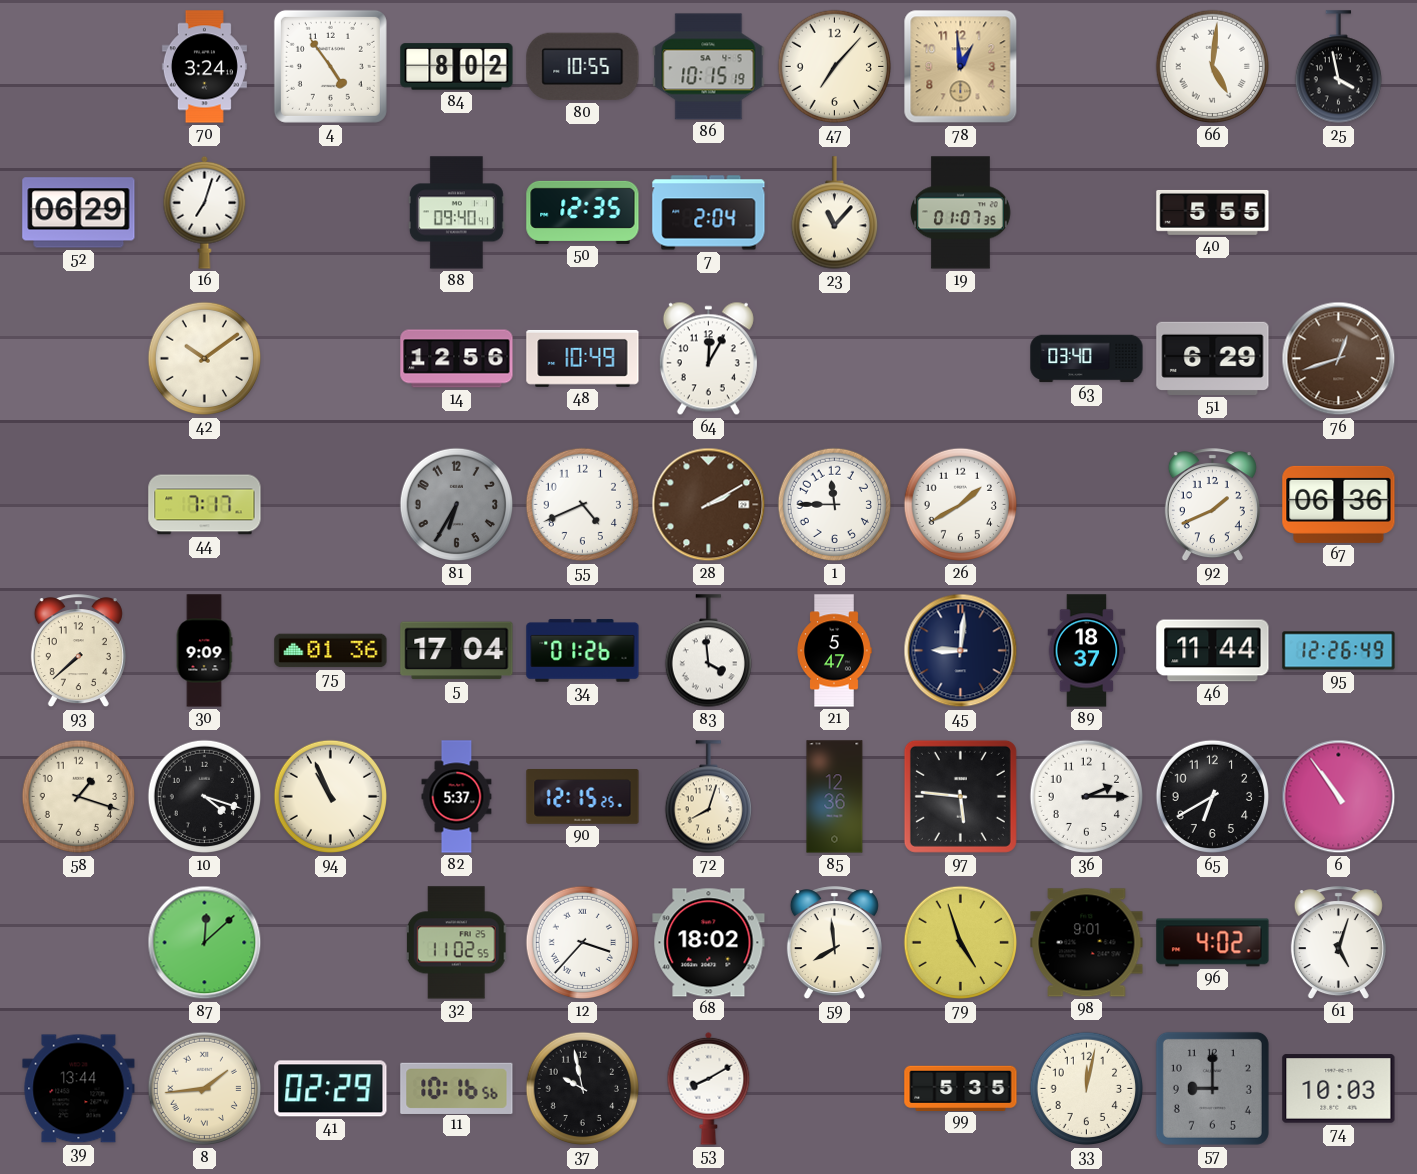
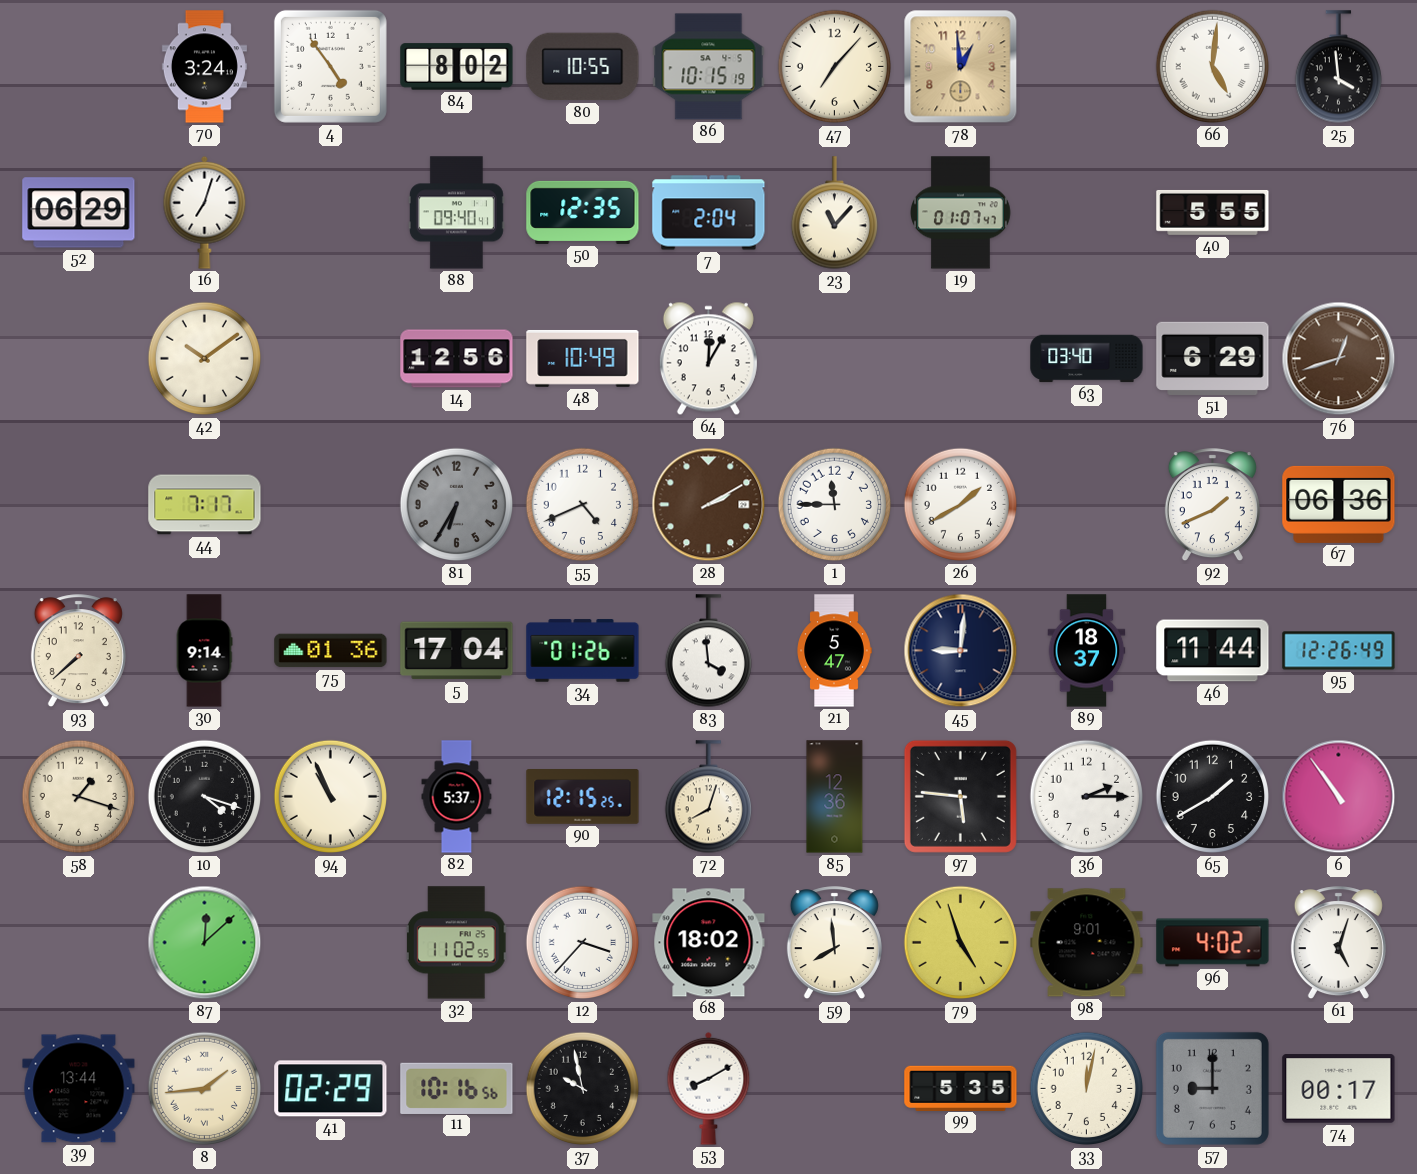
25: 3:58 -> 3:59 (1338, 67)
19: 01:07:35 -> 01:07:47 (961, 213)
30: 9:09 -> 9:14 (204, 651)
65: 6:40 -> 1:40 (1213, 797)
74: 10:03 -> 00:17 (1339, 1089)
